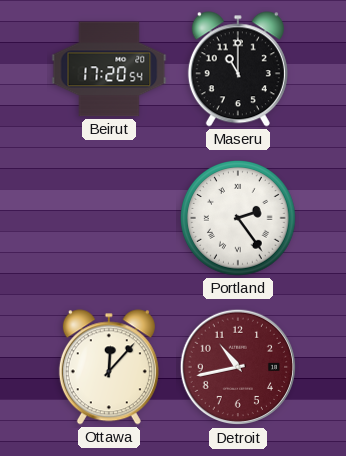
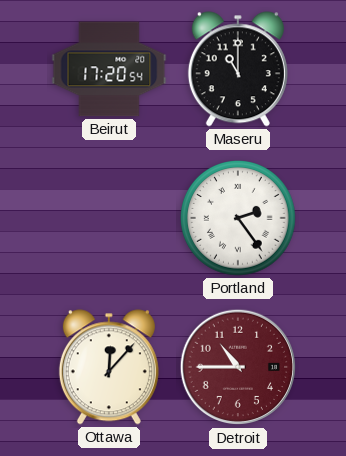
Detroit: 10:43 -> 10:45 (238, 367)
